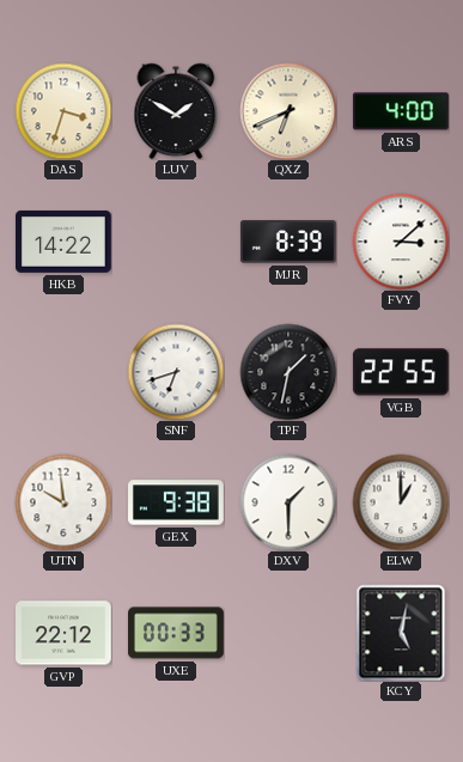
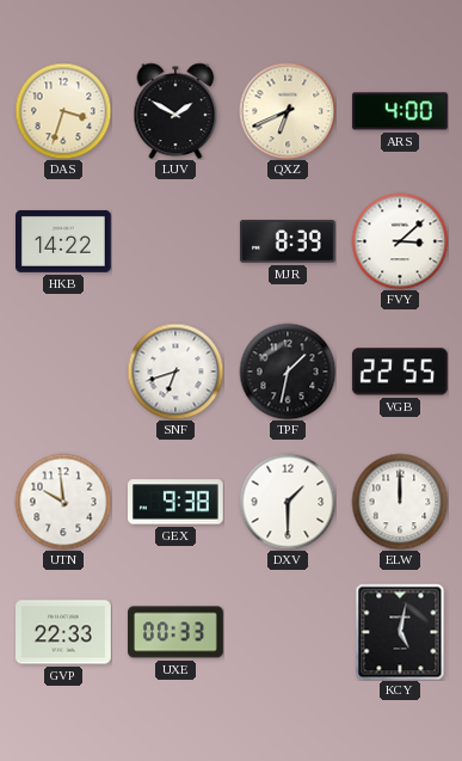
ELW: 1:00 -> 12:00 (400, 502)
GVP: 22:12 -> 22:33 (64, 632)
